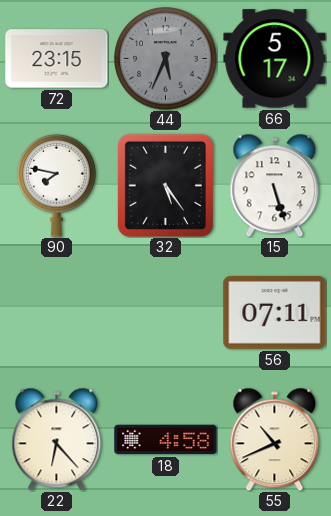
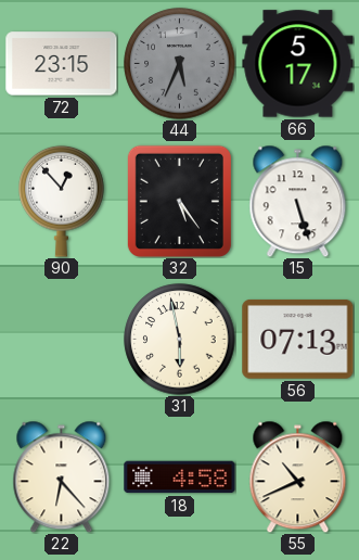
90: 7:47 -> 12:53 (62, 201)
31: none -> 5:58 (180, 340)
56: 07:11 -> 07:13 (298, 339)
